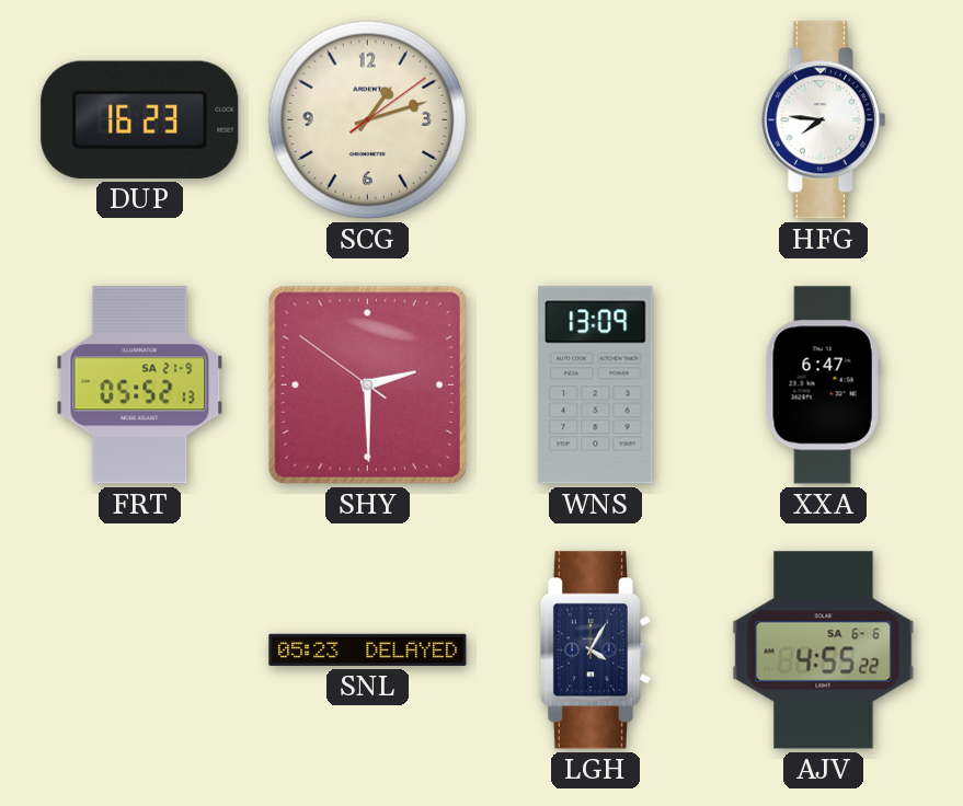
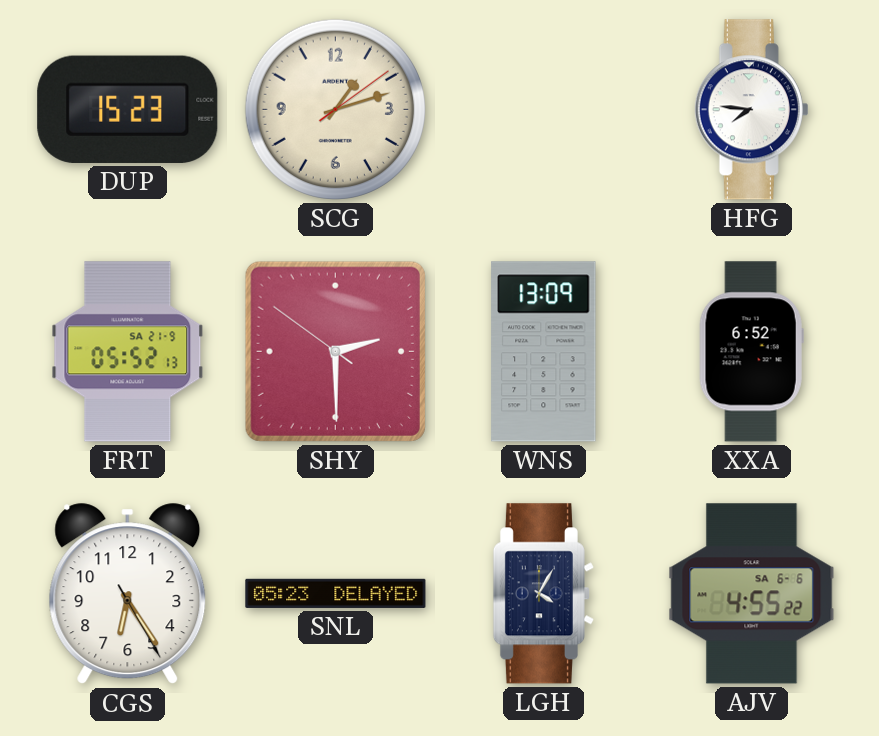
DUP: 16:23 -> 15:23 (128, 109)
XXA: 6:47 -> 6:52 (751, 352)
CGS: none -> 6:24 (128, 594)
